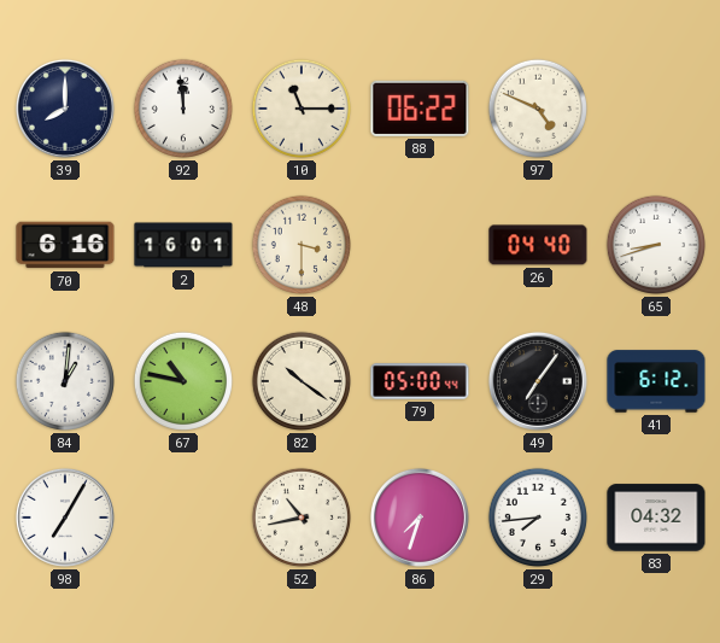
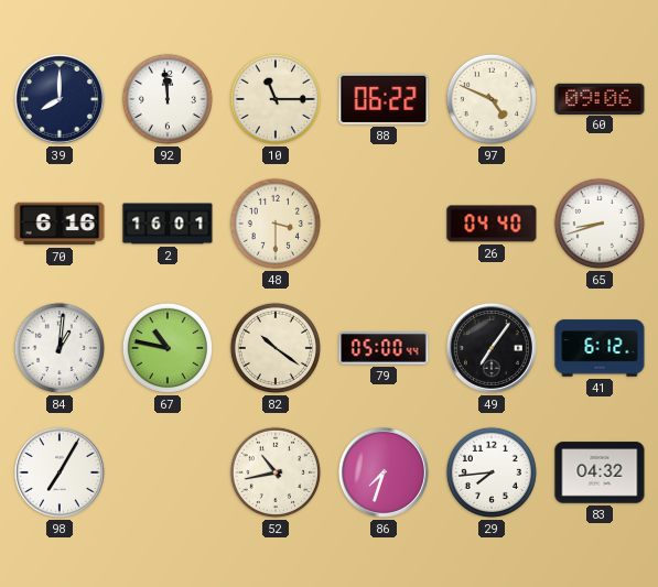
60: none -> 09:06 (600, 98)
